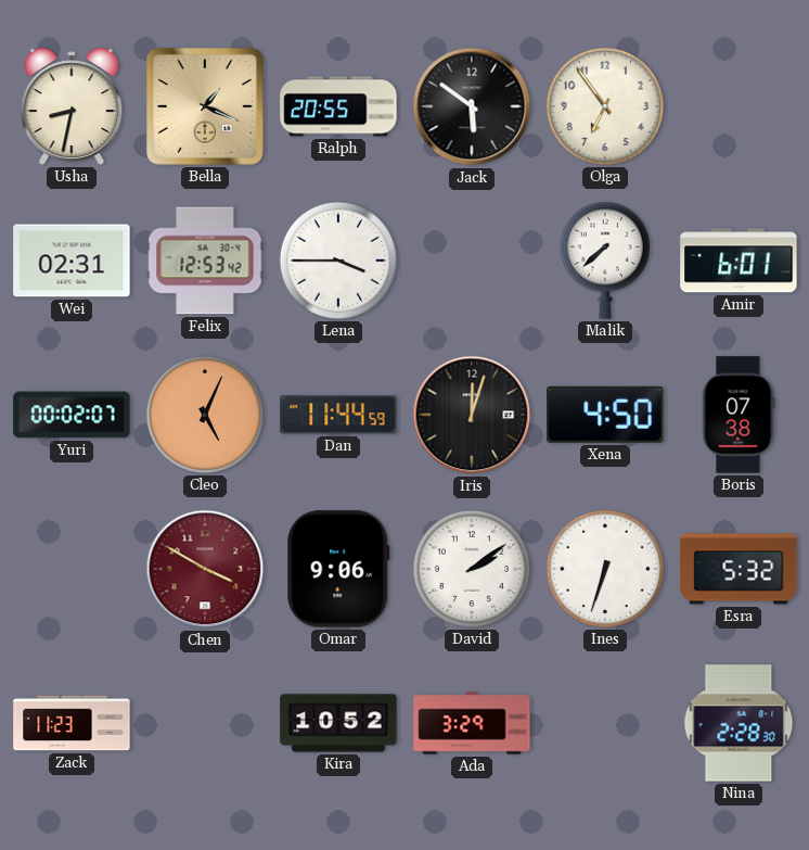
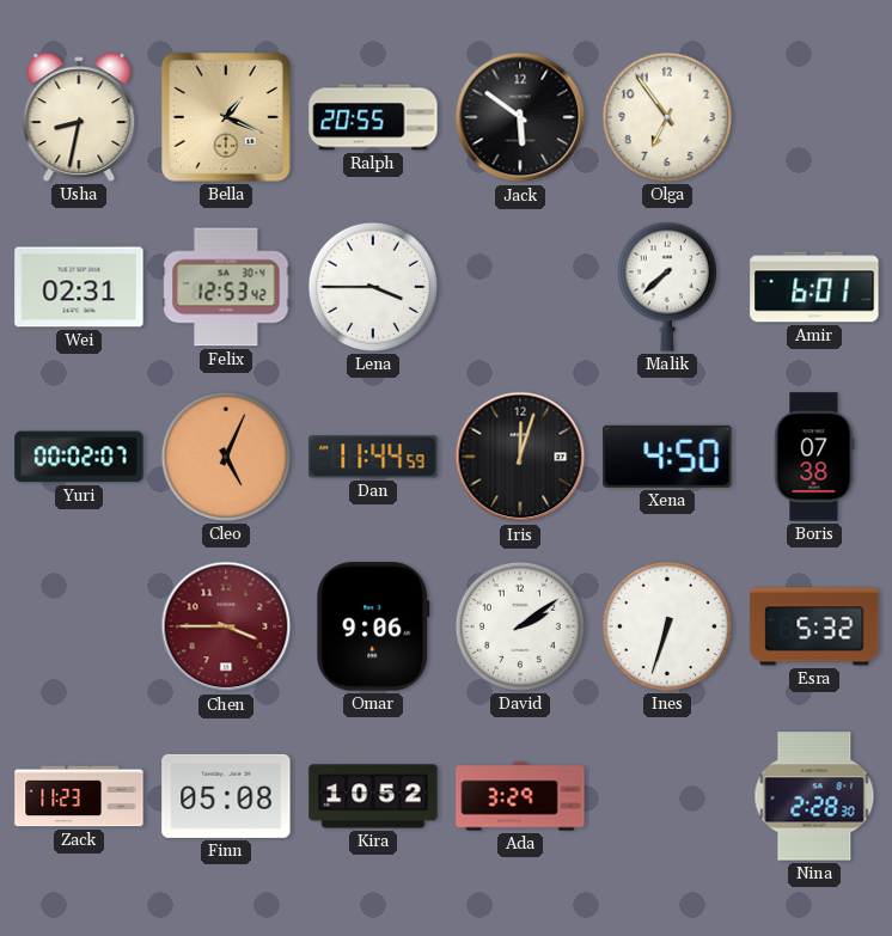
Chen: 3:50 -> 3:45 (226, 626)
Finn: none -> 05:08 (226, 796)
